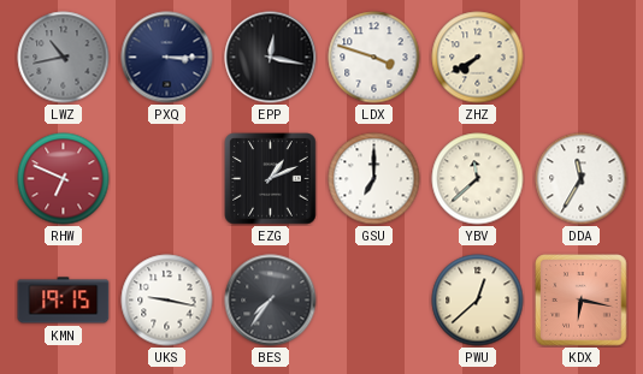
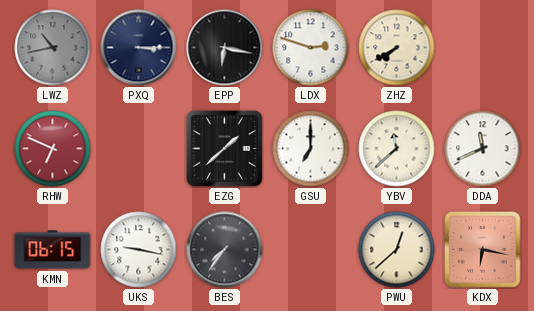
EPP: 12:17 -> 6:17 (225, 48)
LDX: 3:48 -> 2:48 (311, 48)
EZG: 1:11 -> 1:38 (225, 149)
DDA: 11:35 -> 11:41 (483, 149)
KMN: 19:15 -> 06:15 (53, 250)
